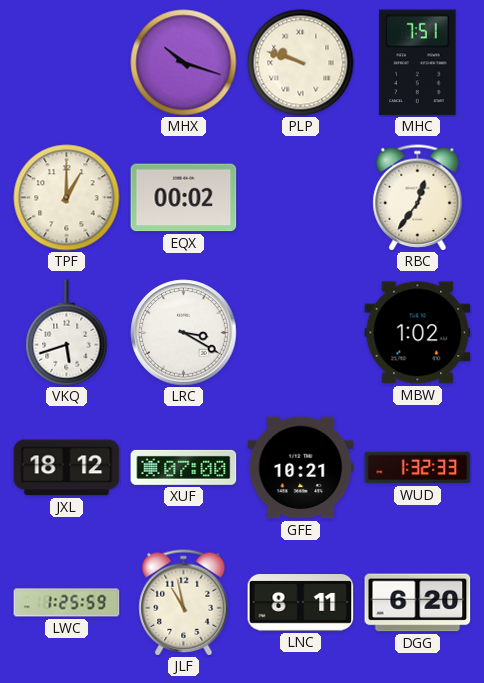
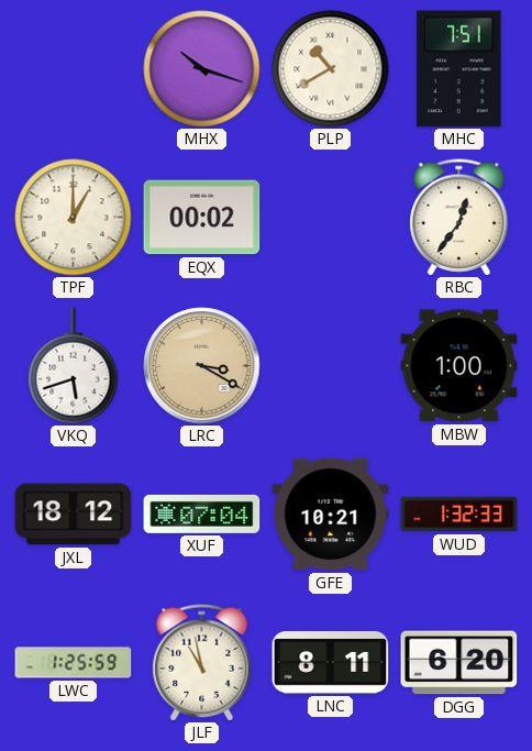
PLP: 9:48 -> 10:40 (331, 69)
LRC dial: white -> champagne (202, 366)
MBW: 1:02 -> 1:00 (459, 366)
XUF: 07:00 -> 07:04 (202, 513)
